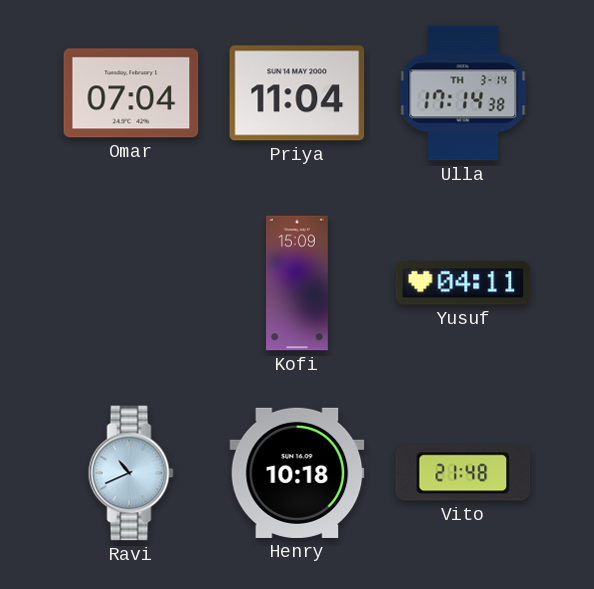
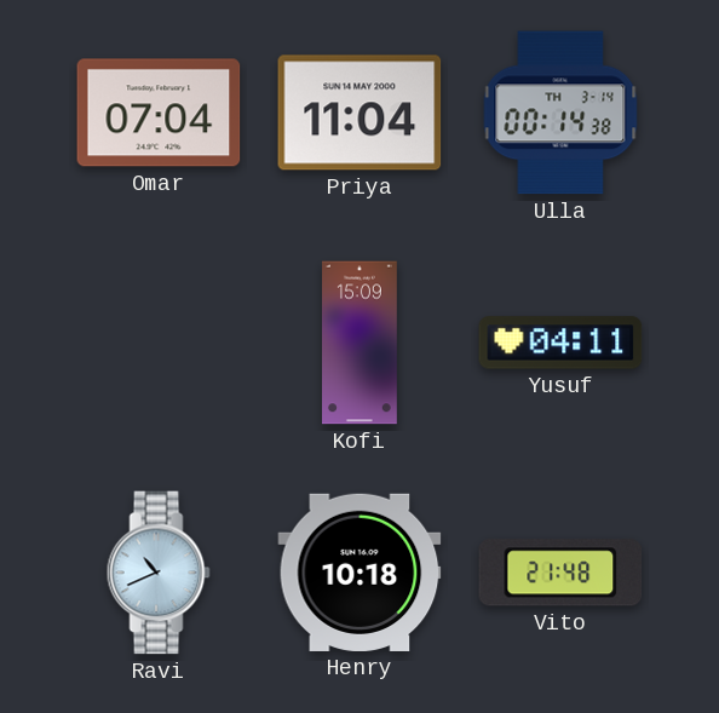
Ulla: 17:14 -> 00:14 (560, 113)
